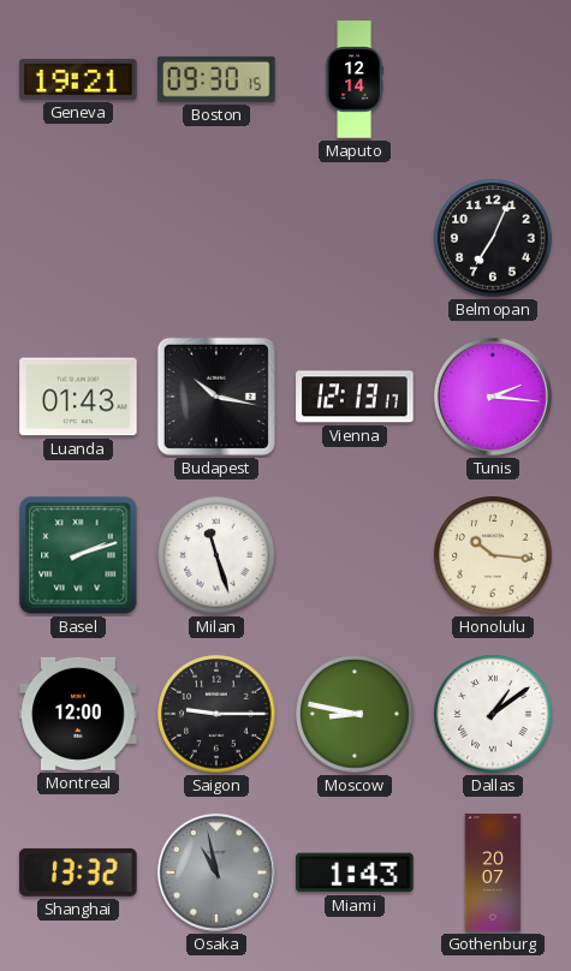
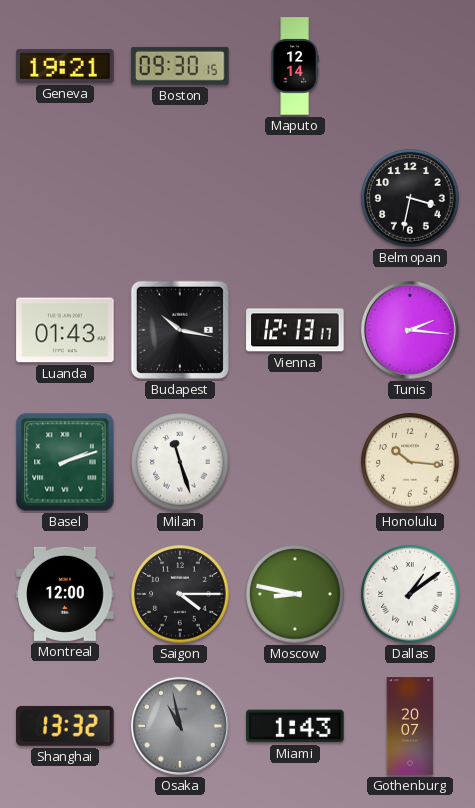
Belmopan: 7:04 -> 3:32 (410, 198)
Saigon: 9:15 -> 4:15 (180, 594)
